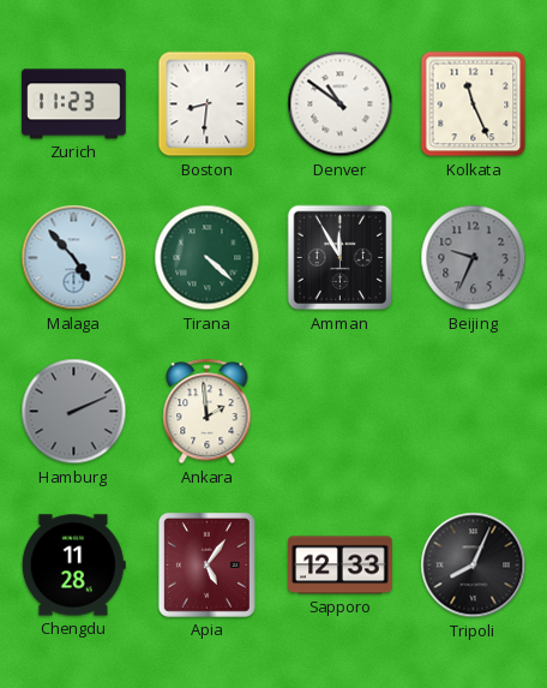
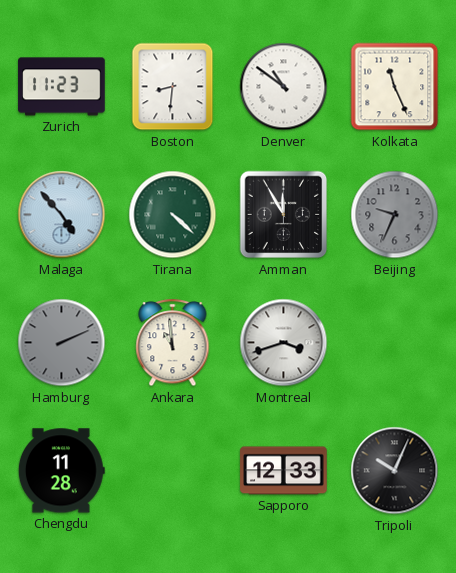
Ankara: 1:59 -> 10:59 (173, 343)
Montreal: none -> 3:42 (284, 343)
Apia: 5:06 -> none (206, 564)
Tripoli: 8:04 -> 10:04 (395, 471)
